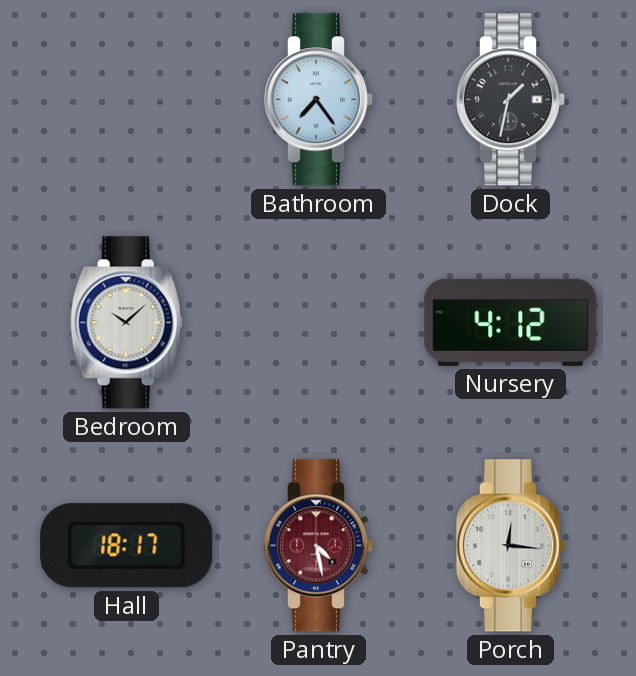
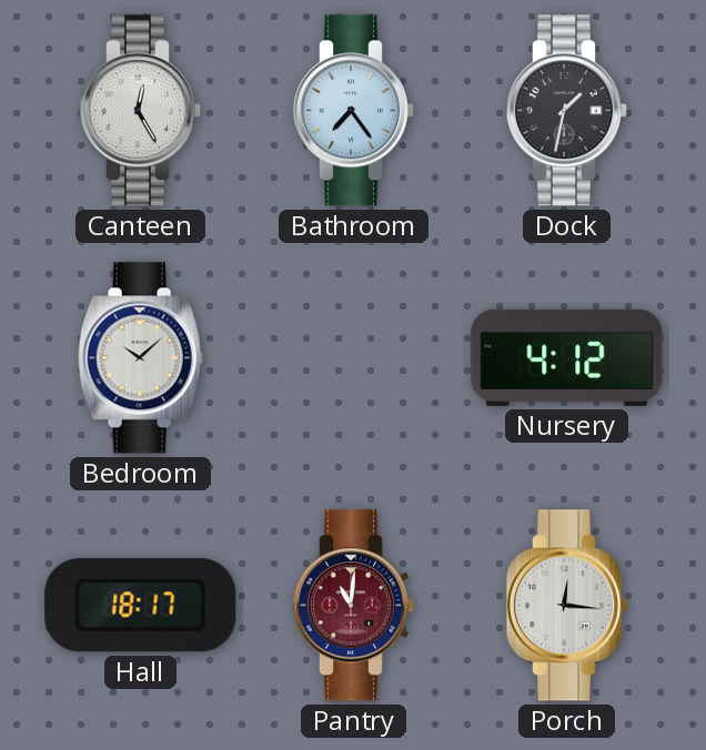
Canteen: none -> 12:25 (141, 111)
Pantry: 4:28 -> 11:01 (354, 606)
